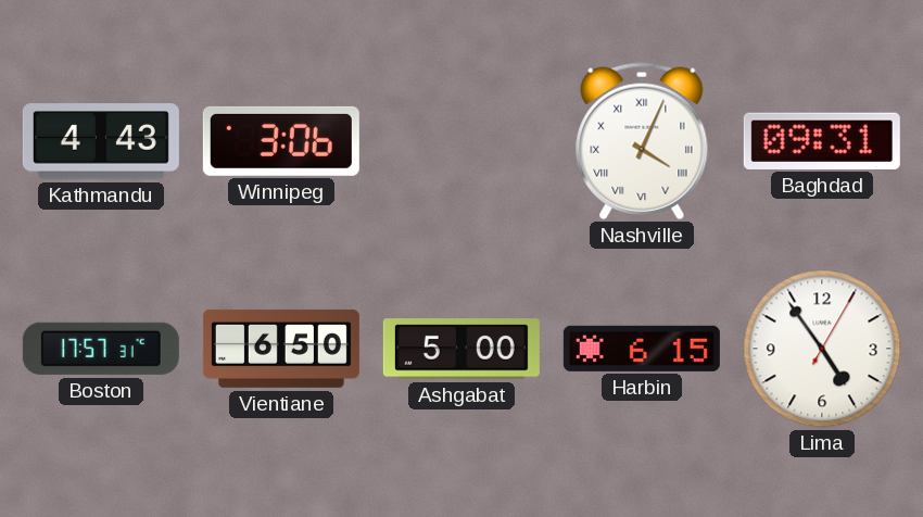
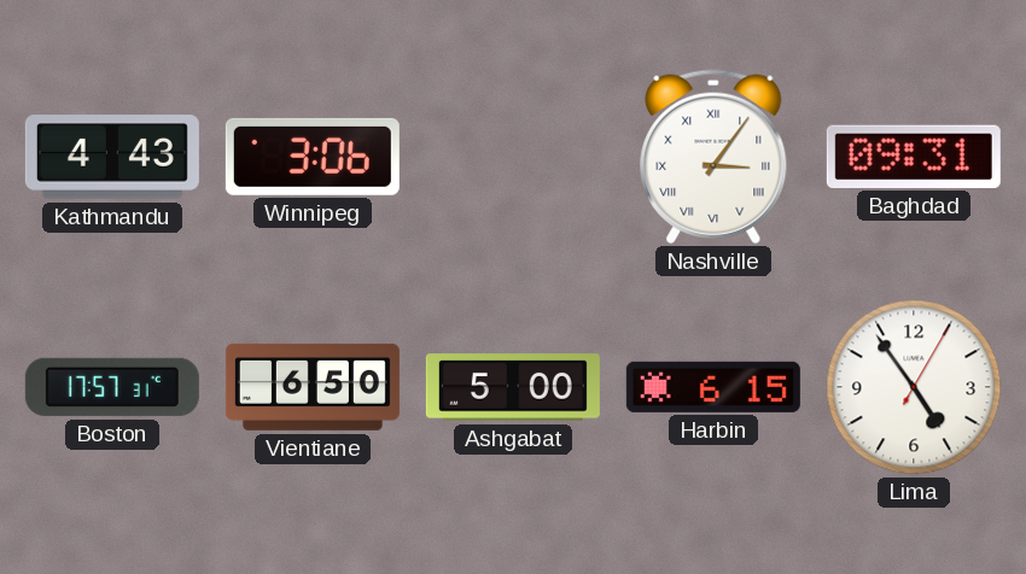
Nashville: 4:04 -> 3:06 (713, 157)
